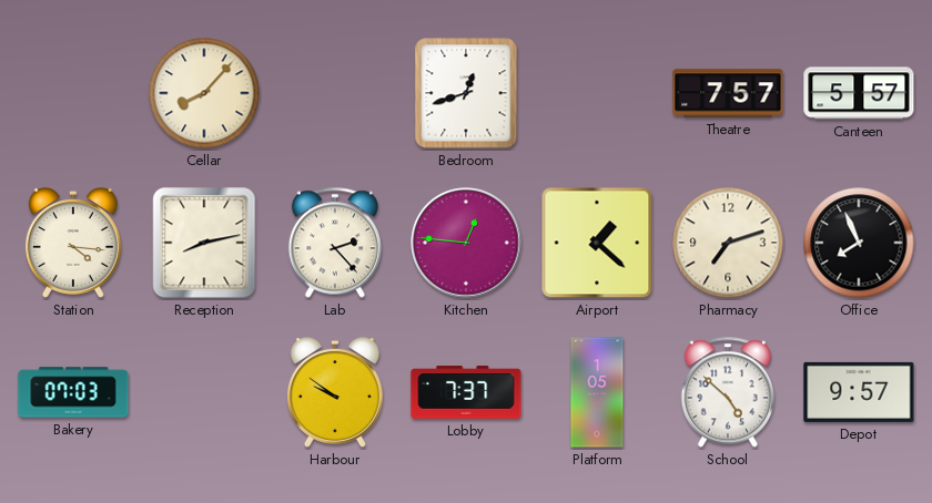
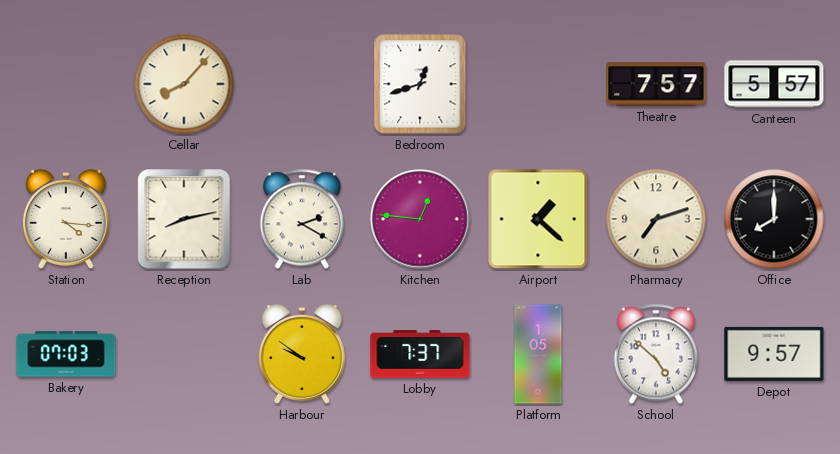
Lab: 2:23 -> 2:20 (302, 219)
Office: 7:56 -> 8:00 (774, 219)
